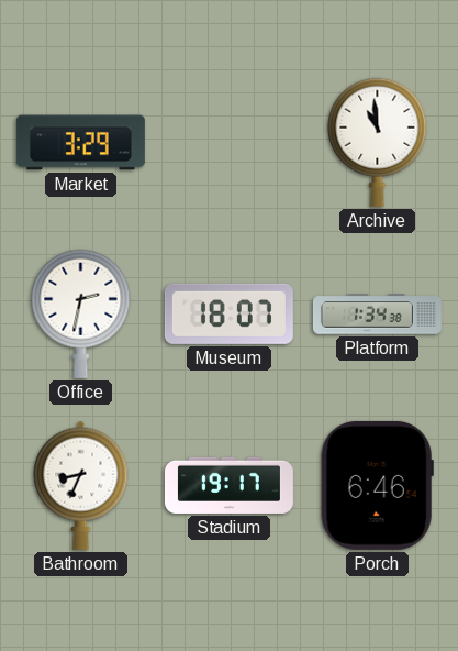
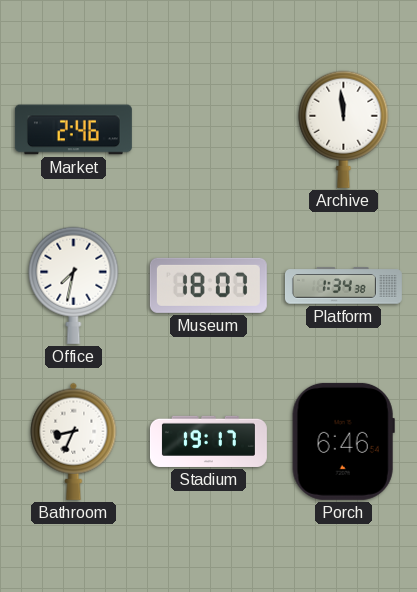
Market: 3:29 -> 2:46 (73, 130)
Archive: 10:59 -> 11:59 (344, 129)
Office: 2:32 -> 7:32 (74, 285)
